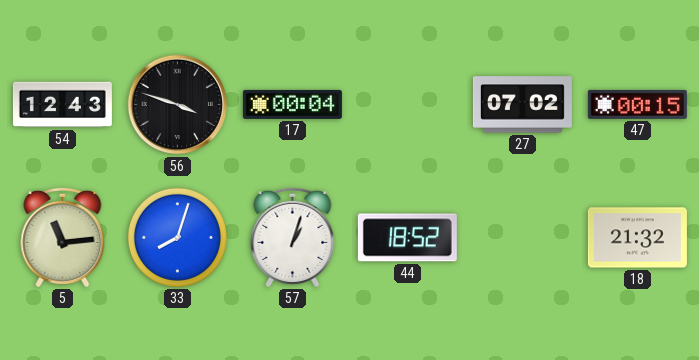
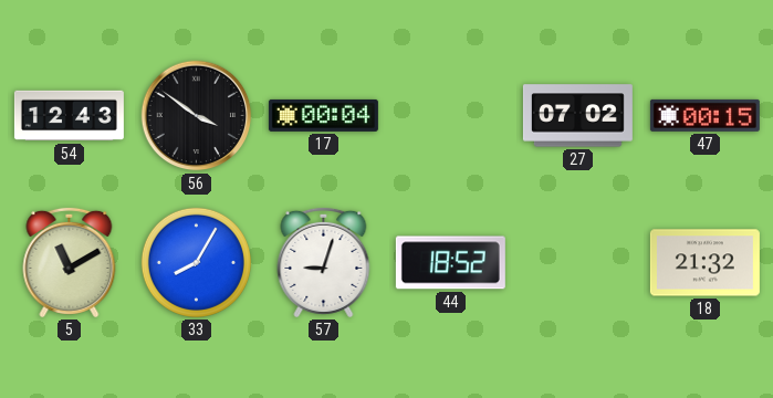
56: 3:48 -> 3:51 (197, 116)
5: 11:14 -> 11:10 (70, 262)
33: 8:03 -> 8:05 (196, 262)
57: 1:03 -> 9:03 (324, 262)
